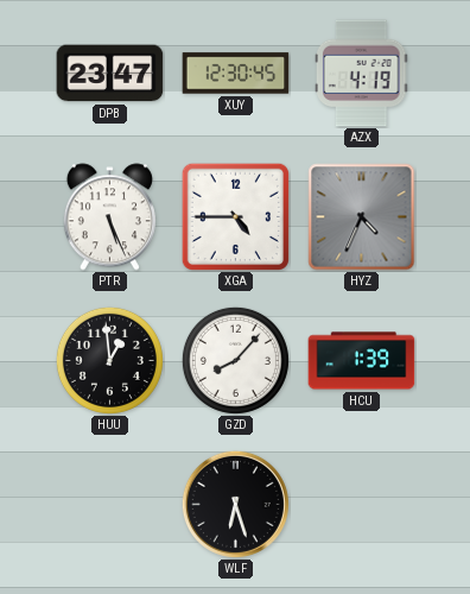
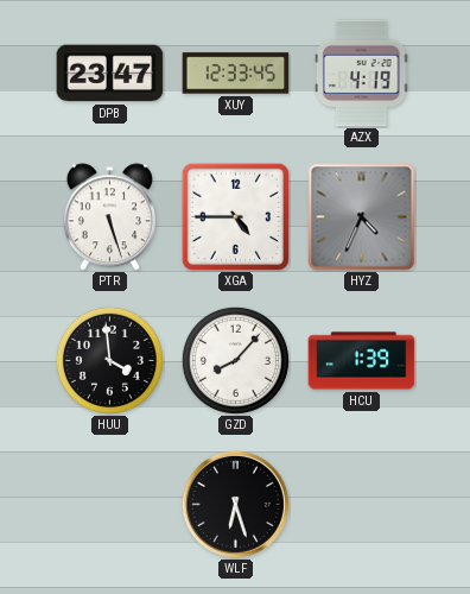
XUY: 12:30 -> 12:33 (236, 74)
PTR: 5:26 -> 5:27 (109, 217)
HUU: 12:59 -> 3:59 (109, 360)
